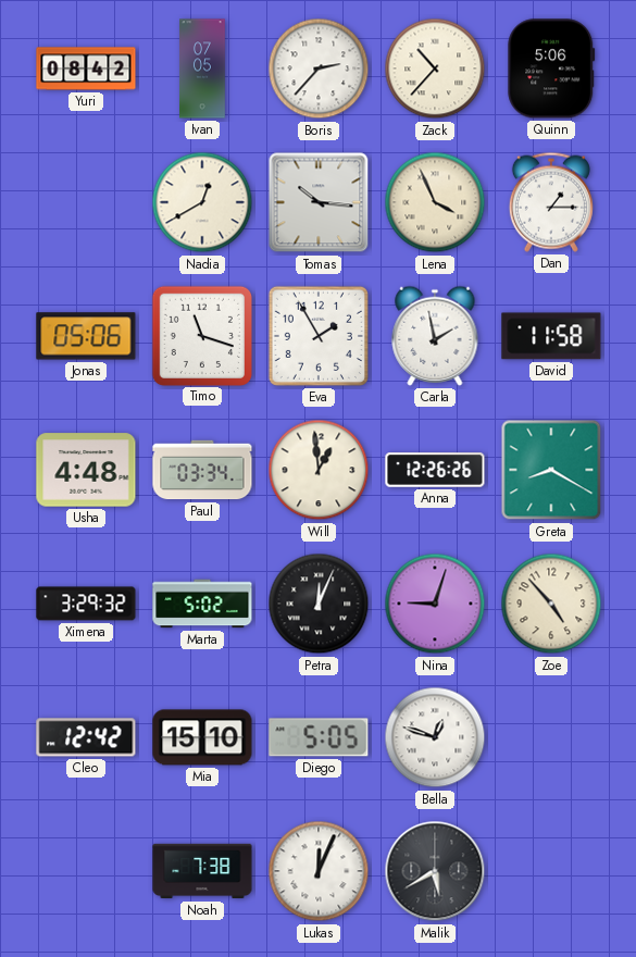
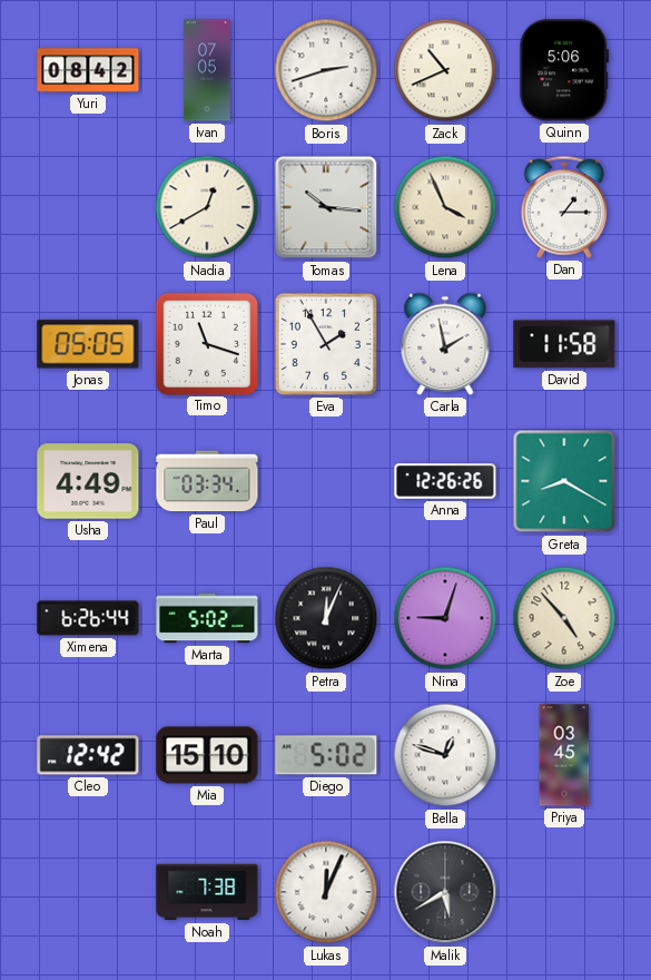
Boris: 2:37 -> 2:42 (326, 70)
Zack: 10:37 -> 10:41 (445, 70)
Jonas: 05:06 -> 05:05 (88, 344)
Usha: 4:48 -> 4:49 (88, 481)
Will: 12:59 -> none (319, 470)
Ximena: 3:29 -> 6:26 (88, 618)
Diego: 5:05 -> 5:02 (326, 755)
Priya: none -> 03:45 (564, 755)
